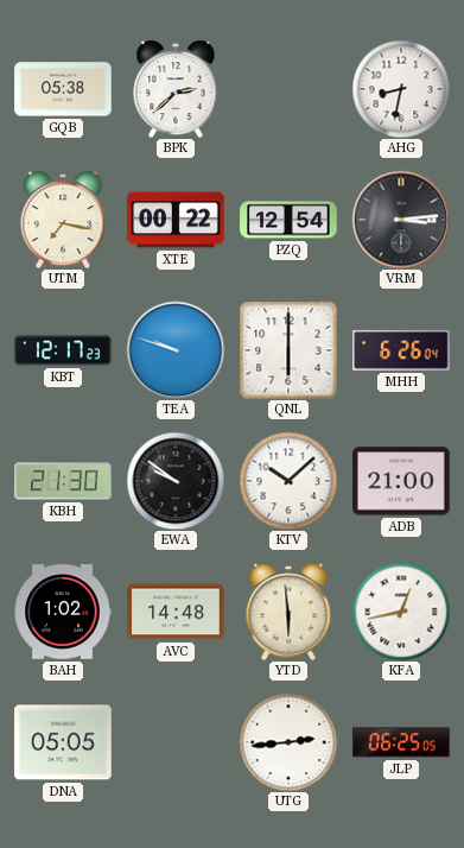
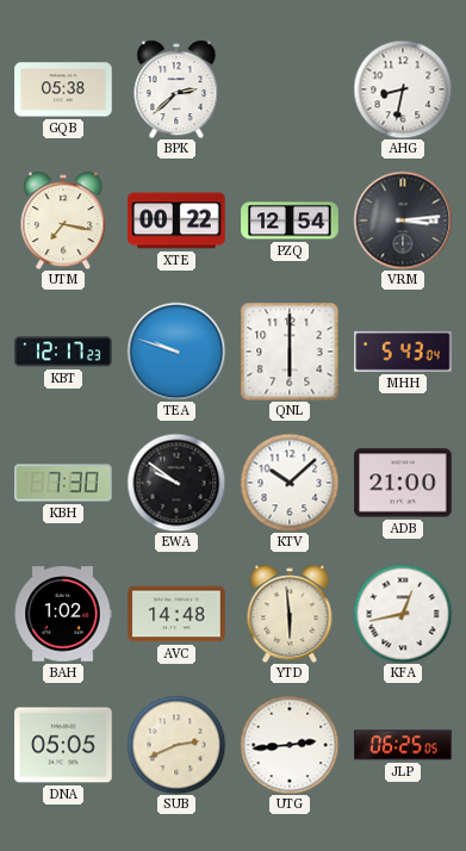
MHH: 6:26 -> 5:43 (403, 352)
KBH: 21:30 -> 7:30 (63, 483)
SUB: none -> 2:41 (176, 745)
